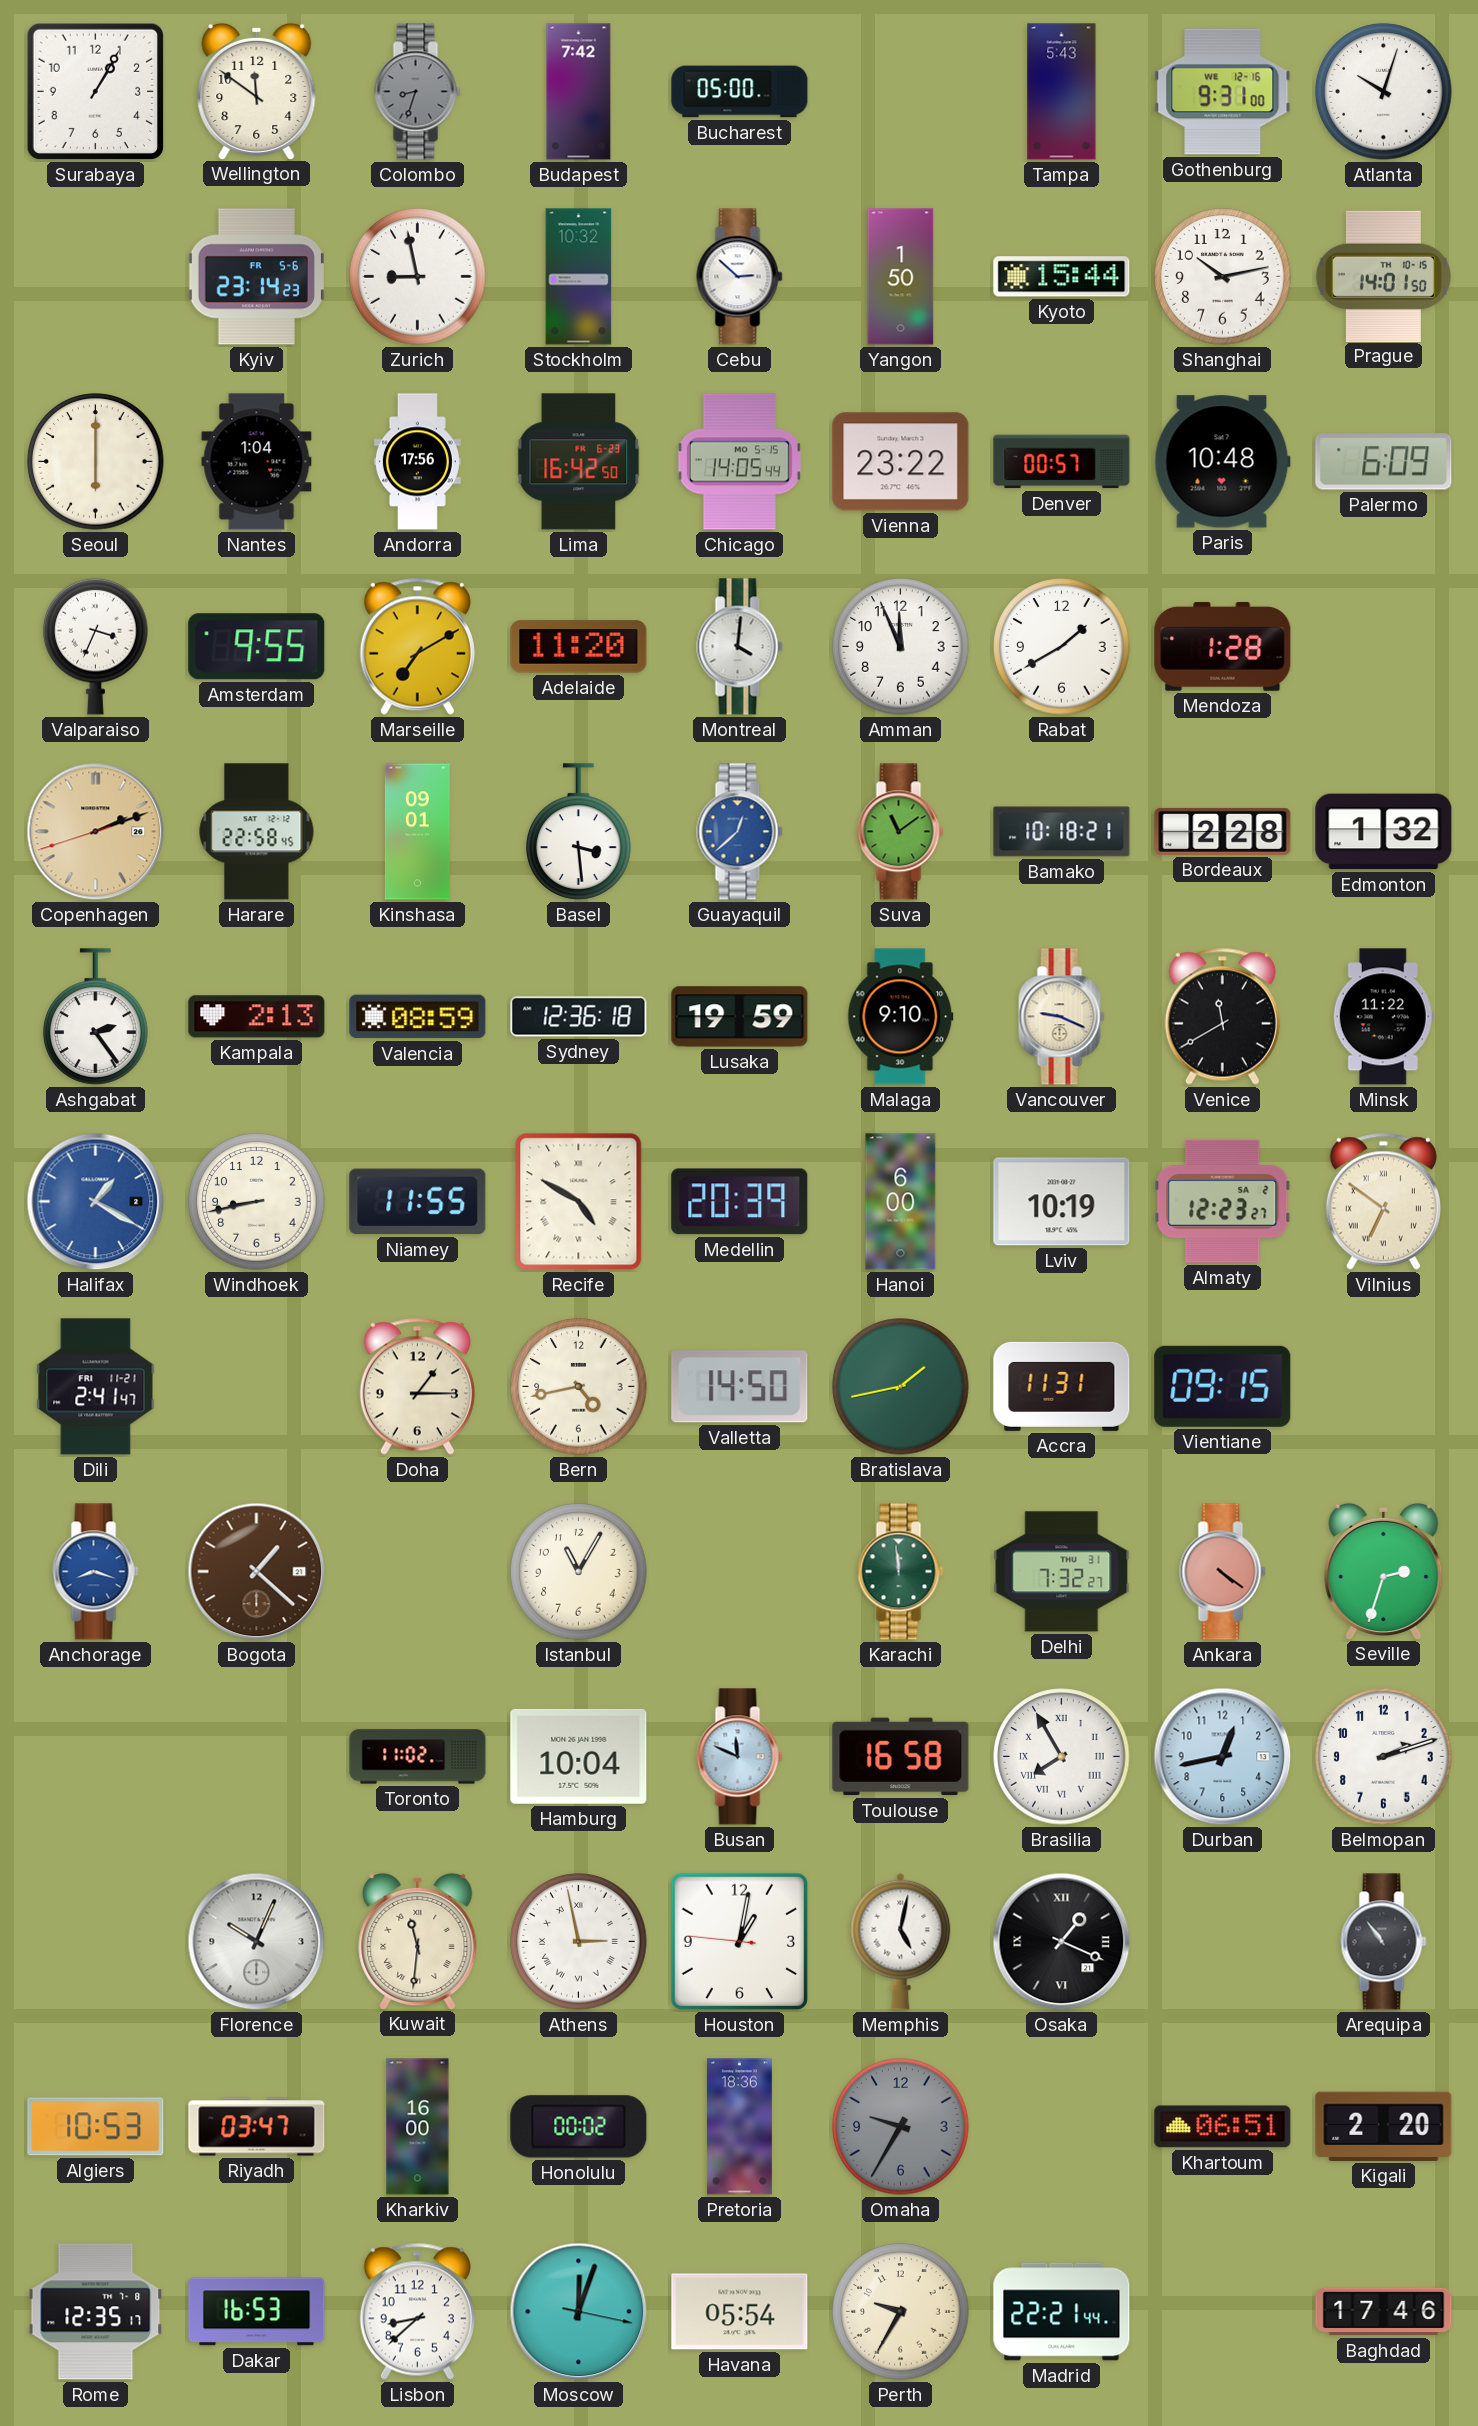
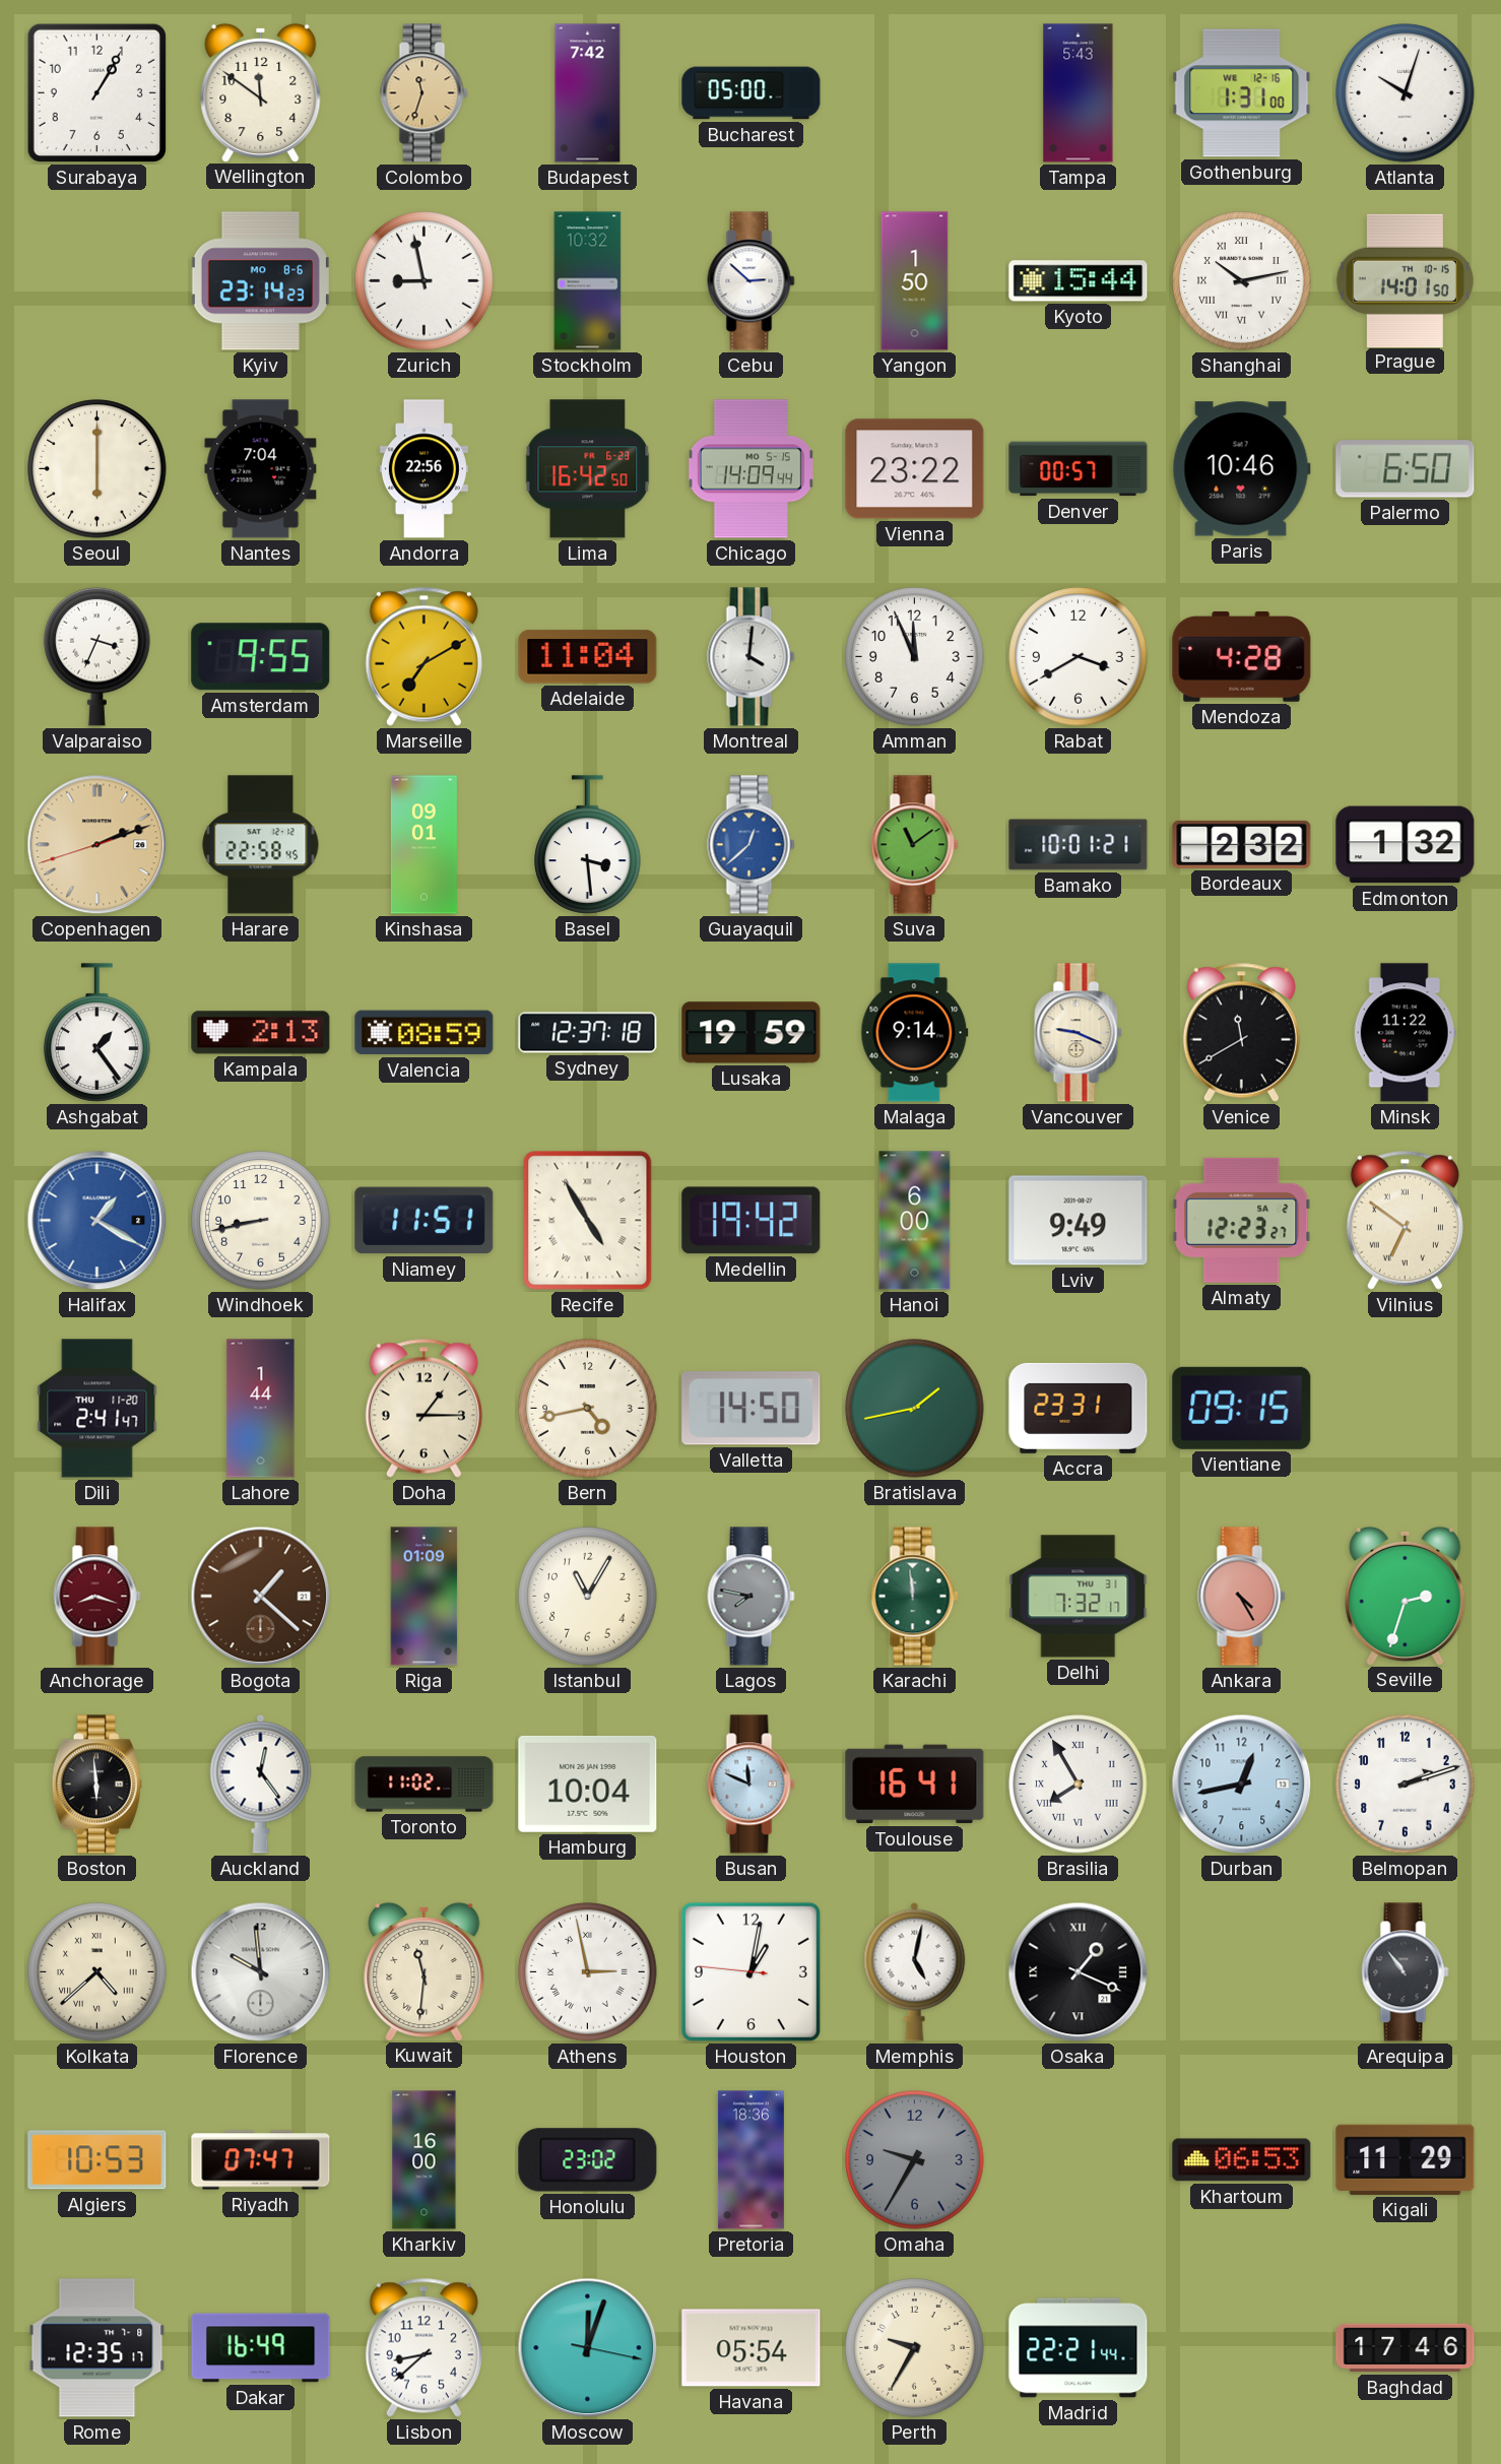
Colombo: 8:33 -> 11:33 (425, 93)
Colombo dial: grey -> champagne (425, 93)
Gothenburg: 9:31 -> 1:31 (1242, 93)
Kyiv date: FR 5-6 -> MO 8-6 (260, 281)
Shanghai numerals: Arabic -> Roman (1242, 281)
Nantes: 1:04 -> 7:04 (261, 469)
Andorra: 17:56 -> 22:56 (423, 469)
Chicago: 14:05 -> 14:09 (750, 469)
Paris: 10:48 -> 10:46 (1241, 469)
Palermo: 6:09 -> 6:50 (1406, 469)
Adelaide: 11:20 -> 11:04 (588, 657)
Rabat: 1:40 -> 3:40 (1079, 657)
Mendoza: 1:28 -> 4:28 (1242, 656)
Bamako: 10:18 -> 10:01 (1079, 845)
Bordeaux: 2:28 -> 2:32 (1242, 844)
Ashgabat: 2:24 -> 1:24 (97, 1033)
Sydney: 12:36 -> 12:37 (588, 1033)
Malaga: 9:10 -> 9:14 (915, 1033)
Niamey: 11:55 -> 11:51 (425, 1221)
Recife: 4:50 -> 4:55 (588, 1221)
Medellin: 20:39 -> 19:42 (752, 1221)
Lviv: 10:19 -> 9:49 (1079, 1221)
Dili date: FRI 11-21 -> THU 11-20 (97, 1409)
Lahore: none -> 1:44 (261, 1409)
Accra: 11:31 -> 23:31 (1079, 1408)
Anchorage dial: blue -> burgundy (97, 1597)
Riga: none -> 01:09 (425, 1597)
Lagos: none -> 7:47 (752, 1597)
Delhi: 7:32:27 -> 7:32:17 (1079, 1597)
Ankara: 4:21 -> 4:25 (1242, 1597)
Boston: none -> 5:59 (96, 1785)
Auckland: none -> 12:24 (261, 1784)
Toulouse: 16:58 -> 16:41 (915, 1785)
Kolkata: none -> 4:38 (97, 1972)
Florence: 10:04 -> 9:59 (261, 1972)
Riyadh: 03:47 -> 07:47 (261, 2160)
Honolulu: 00:02 -> 23:02 (588, 2160)
Khartoum: 06:51 -> 06:53 (1242, 2160)
Kigali: 2:20 -> 11:29 (1406, 2159)
Dakar: 16:53 -> 16:49 (261, 2348)
